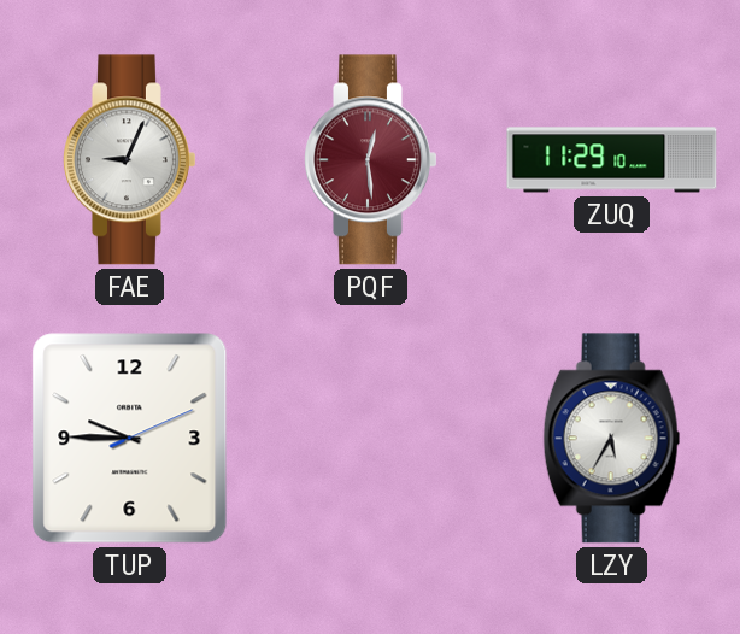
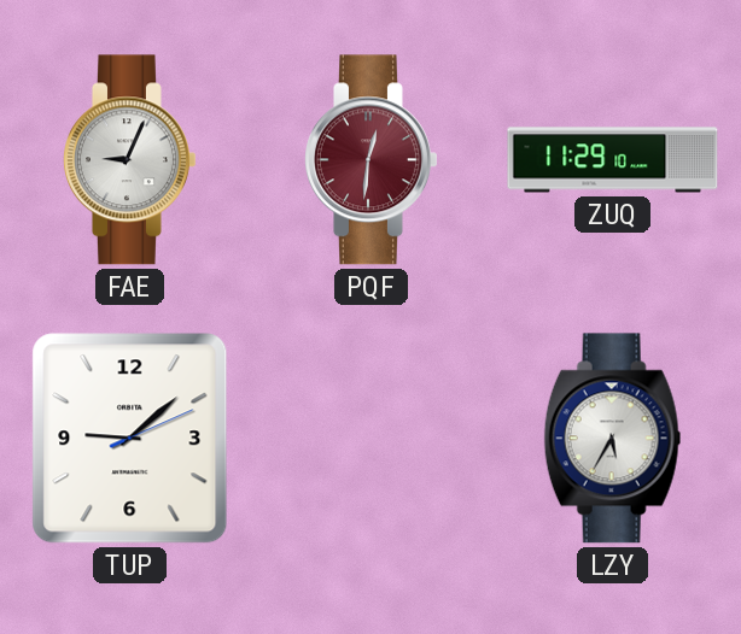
PQF: 12:29 -> 12:31 (372, 160)
TUP: 9:45 -> 9:08 (130, 439)
